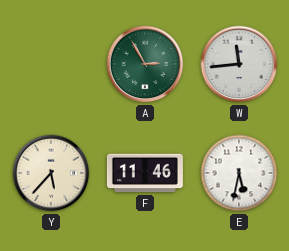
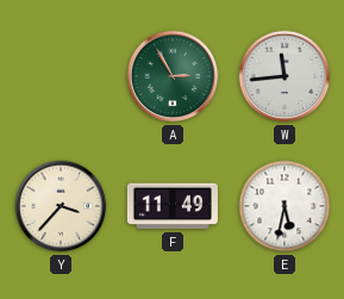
Y: 5:37 -> 3:37 (61, 206)
F: 11:46 -> 11:49 (173, 206)
